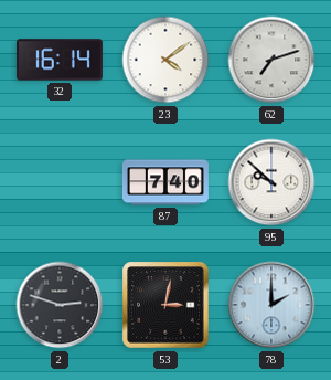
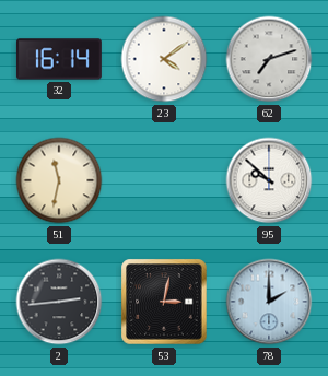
51: none -> 11:32 (59, 180)
87: 7:40 -> none (165, 182)
2: 2:48 -> 2:44 (59, 302)
